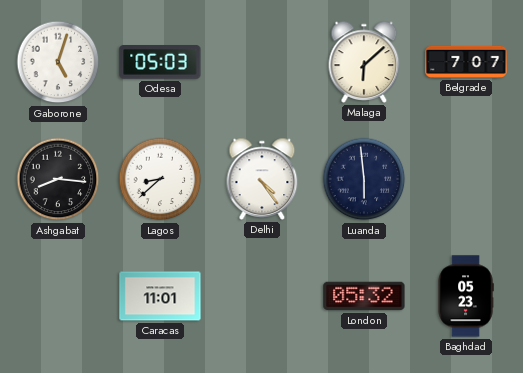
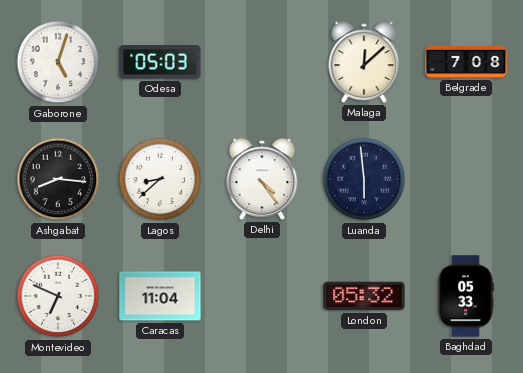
Malaga: 6:08 -> 12:08 (364, 62)
Belgrade: 7:07 -> 7:08 (466, 62)
Montevideo: none -> 6:49 (58, 296)
Caracas: 11:01 -> 11:04 (160, 296)
Baghdad: 05:23 -> 05:33 (466, 296)
